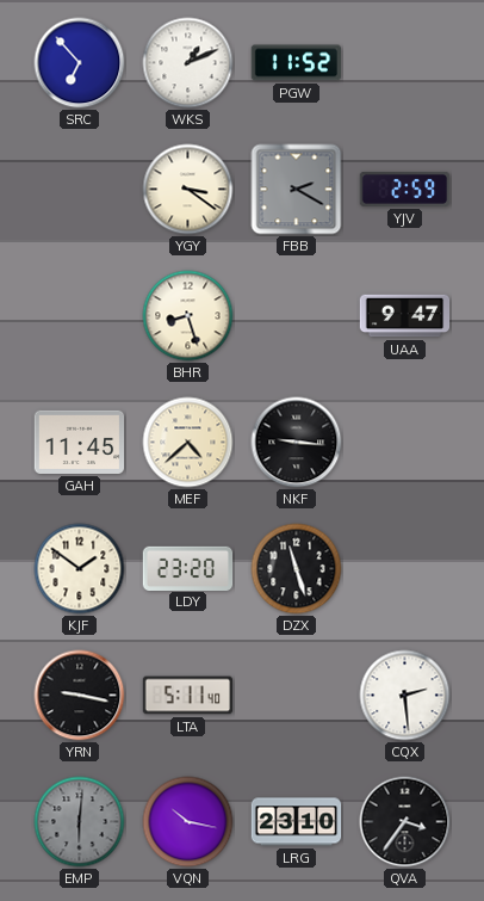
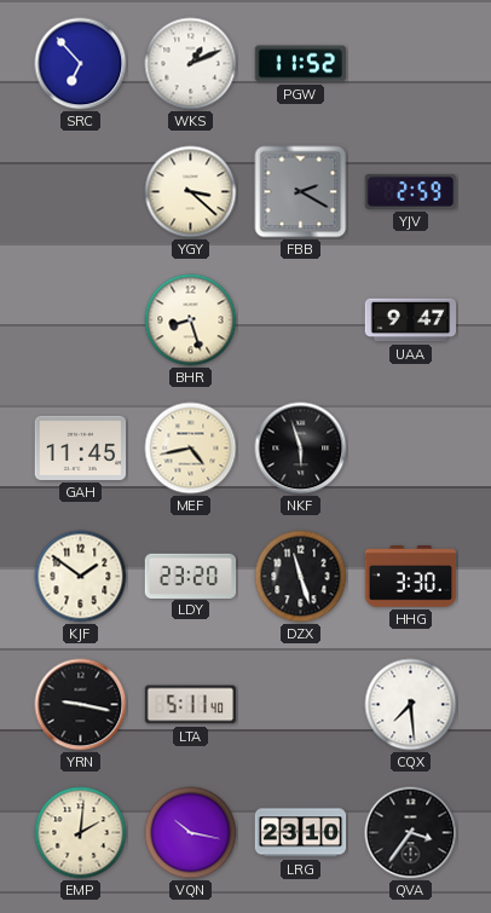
YGY: 3:21 -> 3:22 (191, 192)
MEF: 4:38 -> 4:43 (191, 449)
NKF: 9:16 -> 5:57 (301, 449)
HHG: none -> 3:30 (411, 577)
CQX: 2:29 -> 7:29 (411, 705)
EMP: 6:01 -> 2:01 (81, 833)
EMP dial: grey -> cream (81, 833)
